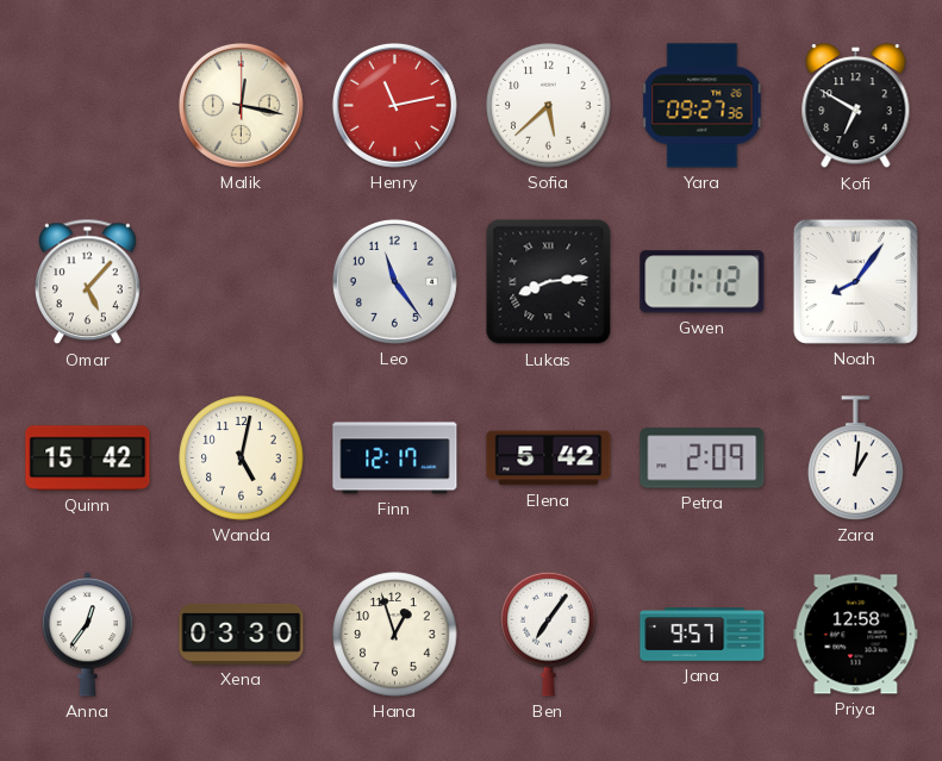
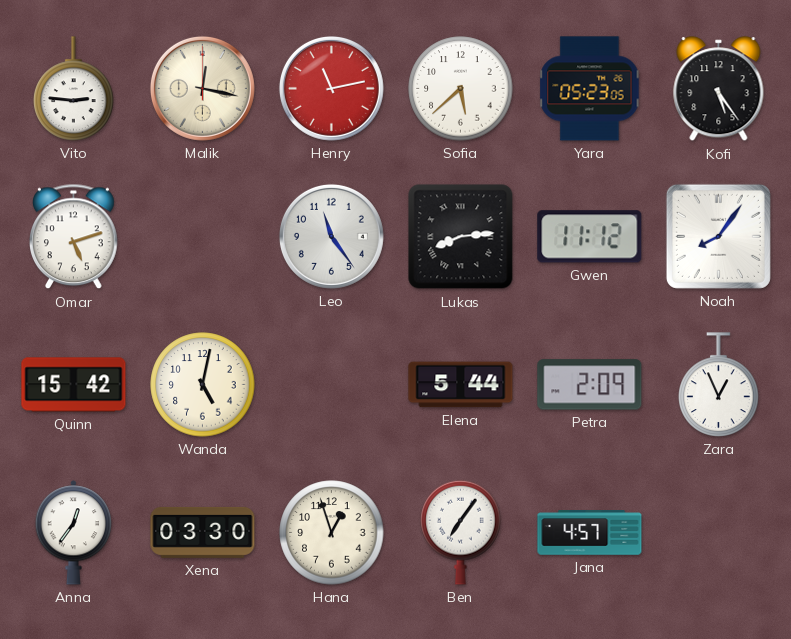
Vito: none -> 2:46 (74, 89)
Yara: 09:27 -> 05:23 (590, 89)
Kofi: 6:50 -> 5:24 (719, 89)
Omar: 5:07 -> 5:12 (74, 237)
Finn: 12:17 -> none (395, 459)
Elena: 5:42 -> 5:44 (461, 385)
Zara: 1:01 -> 12:56 (719, 385)
Jana: 9:57 -> 4:57 (590, 533)
Priya: 12:58 -> none (856, 635)
